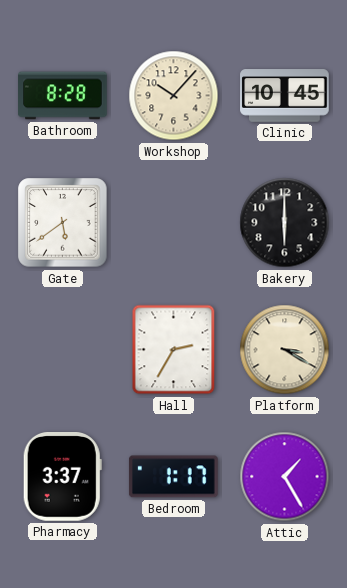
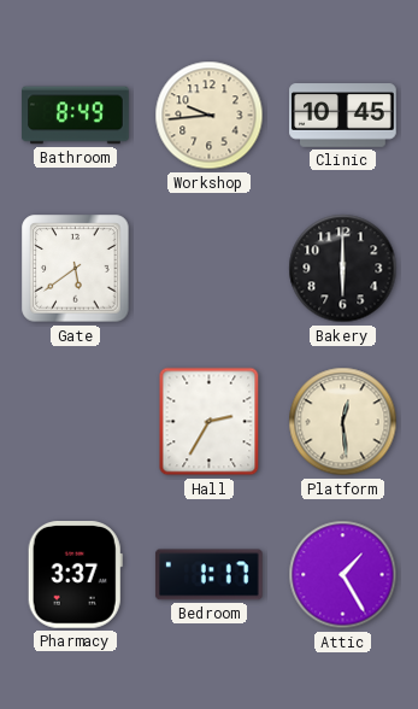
Bathroom: 8:28 -> 8:49 (76, 116)
Workshop: 10:07 -> 9:44 (210, 116)
Platform: 3:20 -> 12:29 (343, 422)
